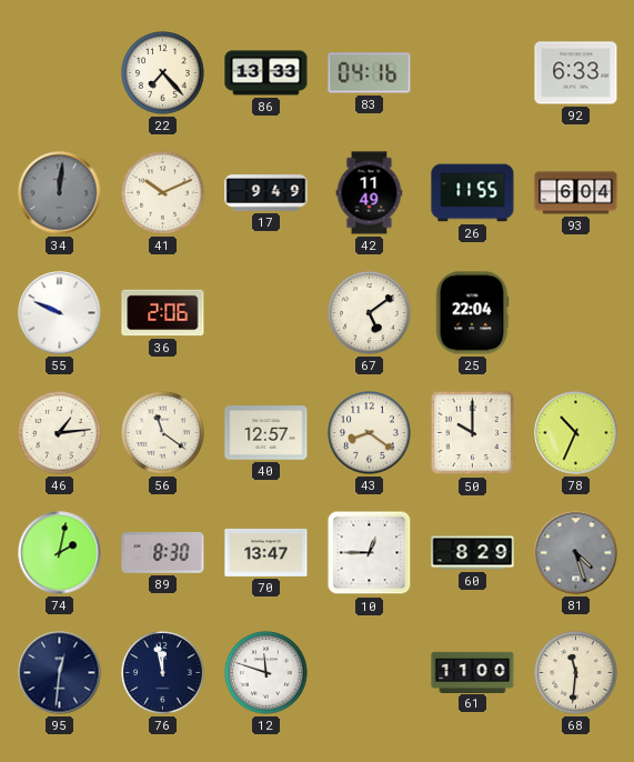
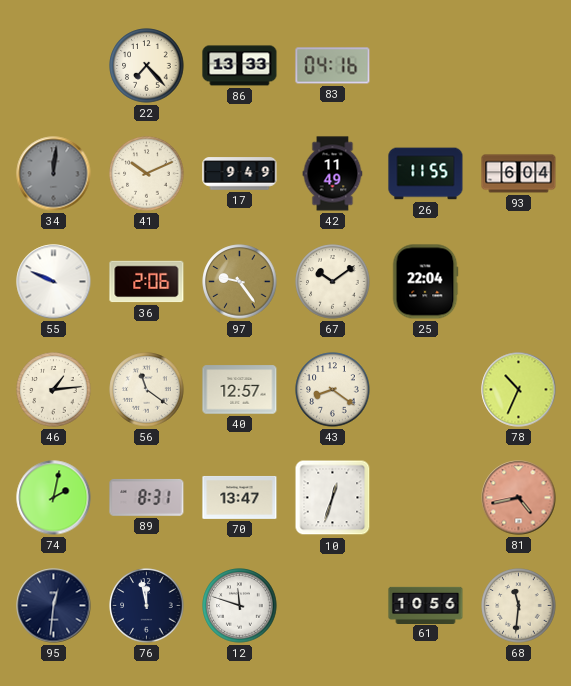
92: 6:33 -> none (576, 73)
97: none -> 9:24 (240, 282)
67: 5:09 -> 10:09 (333, 282)
50: 10:00 -> none (473, 433)
89: 8:30 -> 8:31 (147, 498)
10: 12:45 -> 12:33 (333, 498)
60: 8:29 -> none (473, 553)
81: 4:27 -> 4:43 (519, 498)
81 dial: grey -> salmon (519, 498)
61: 11:00 -> 10:56 (426, 605)
